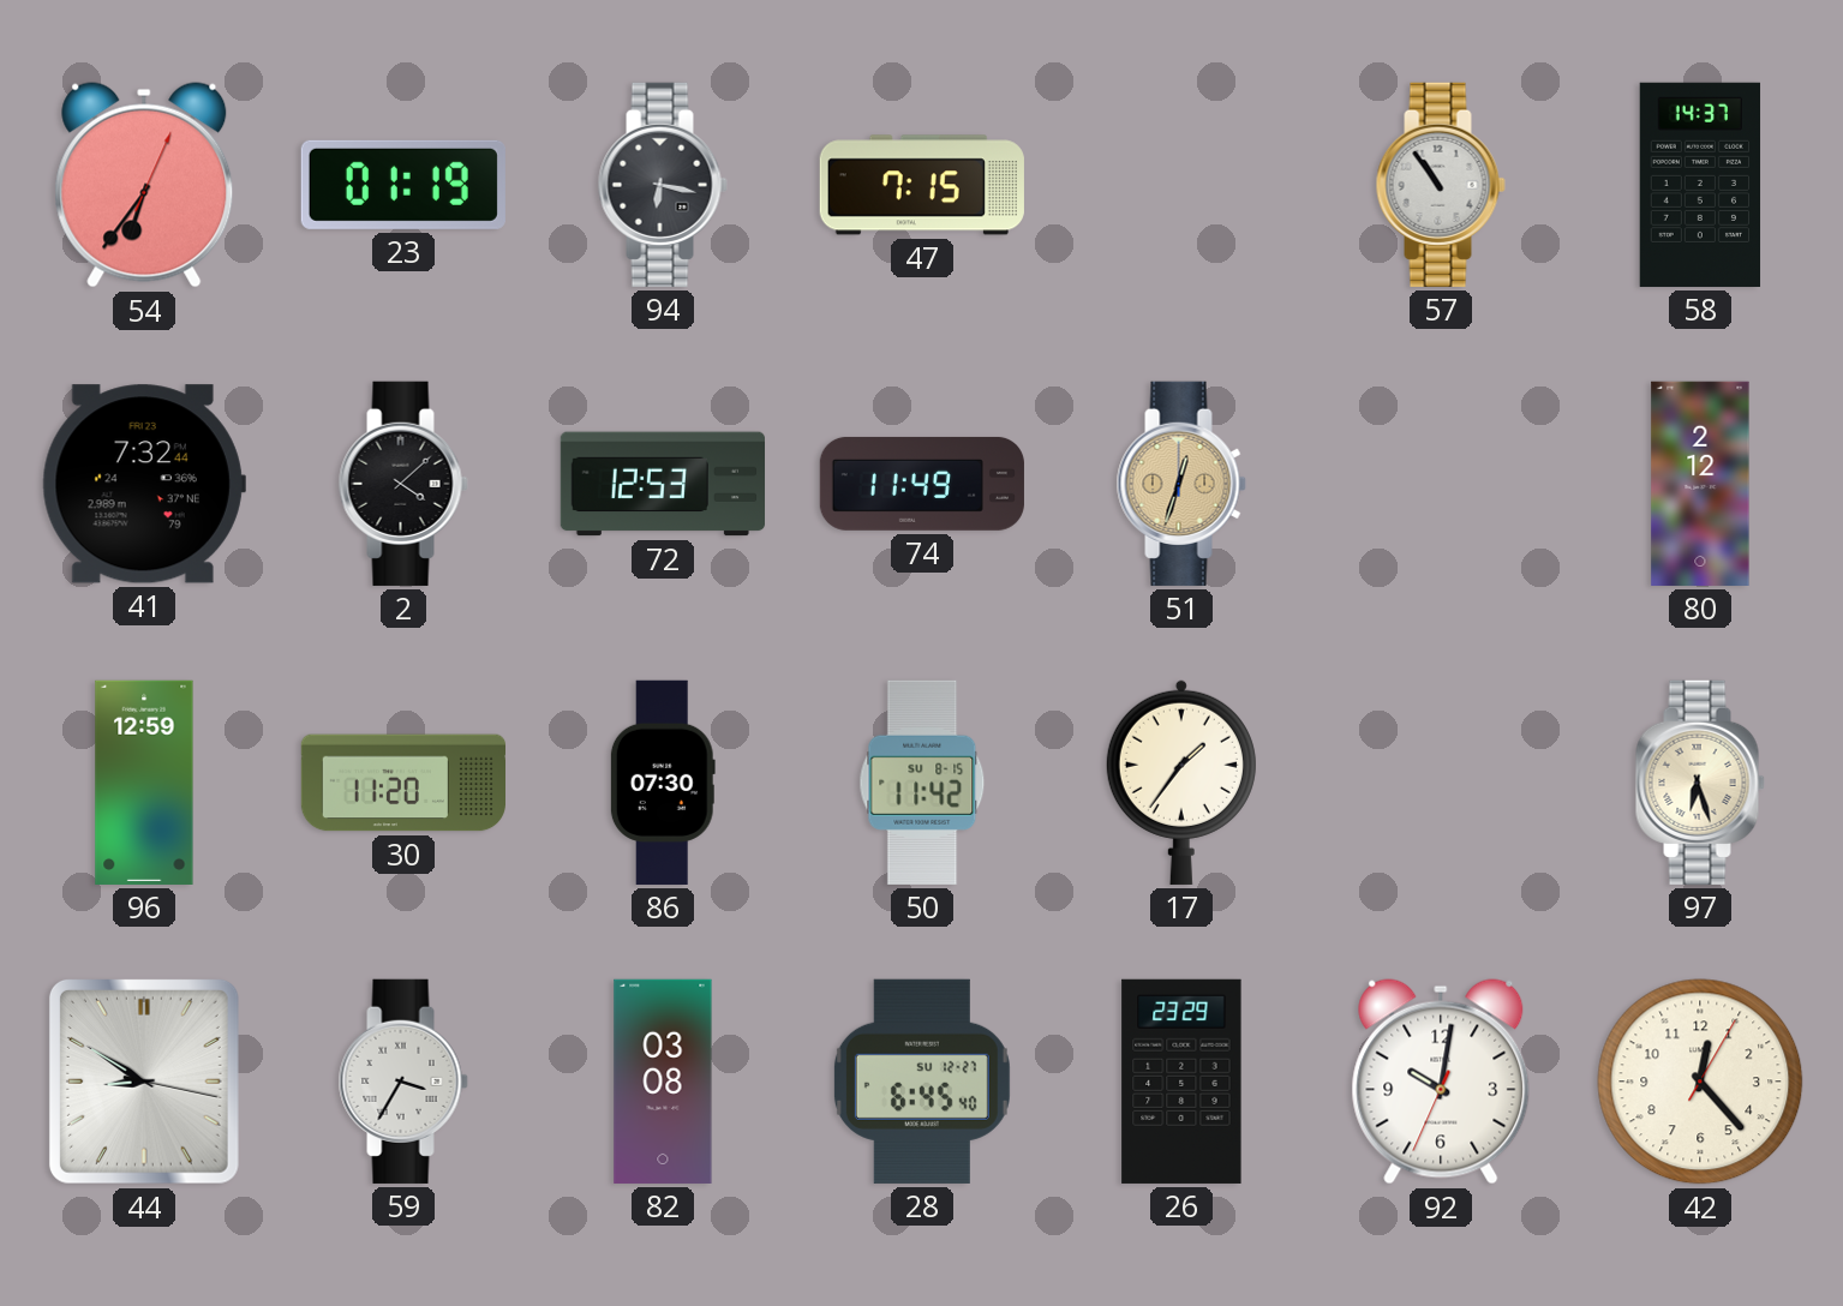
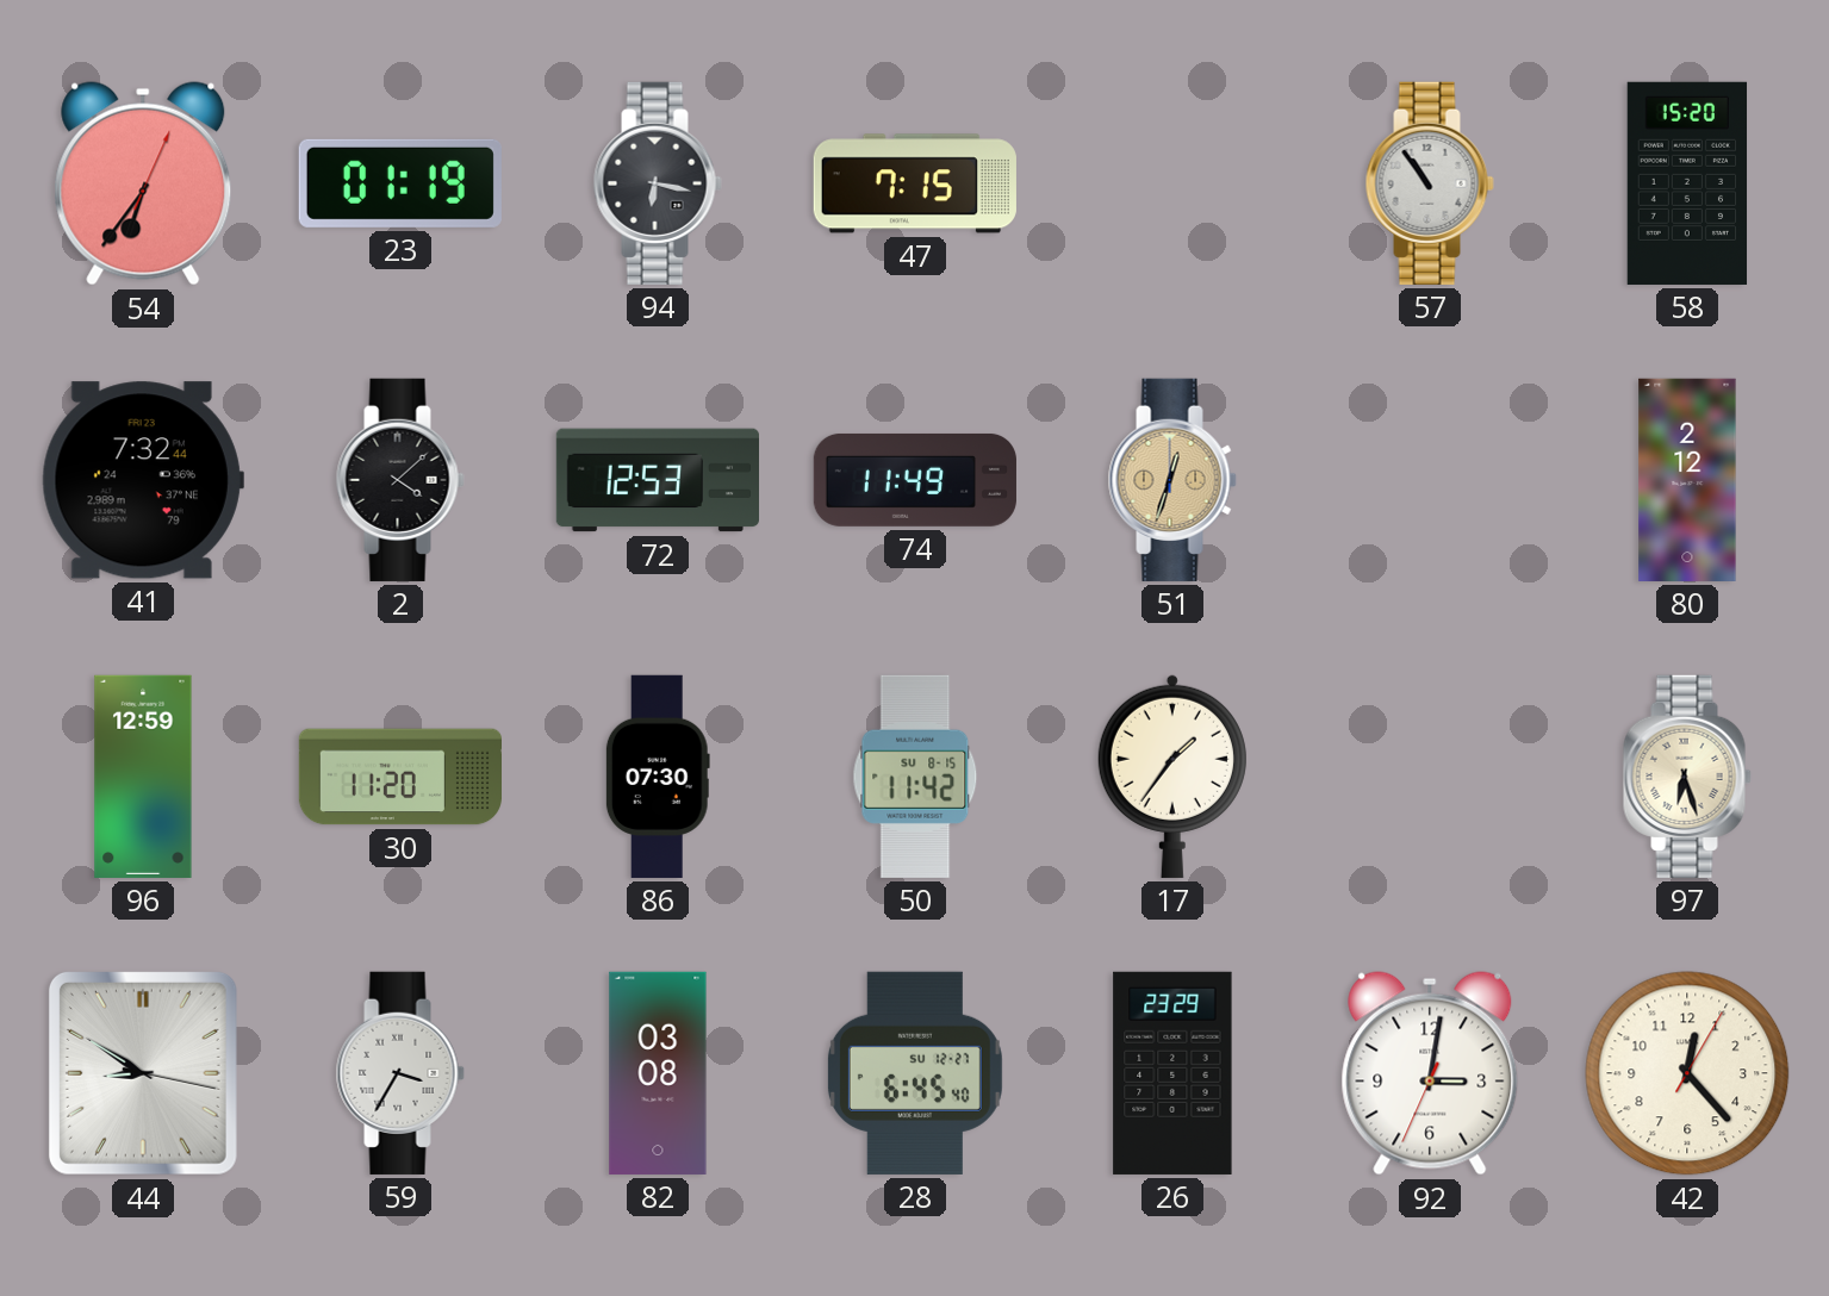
58: 14:37 -> 15:20 (1687, 183)
92: 10:01 -> 3:01 (1430, 1073)
